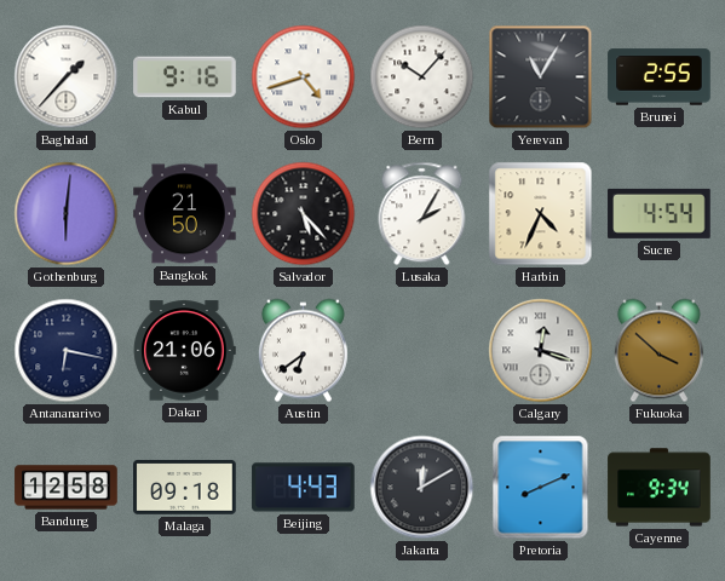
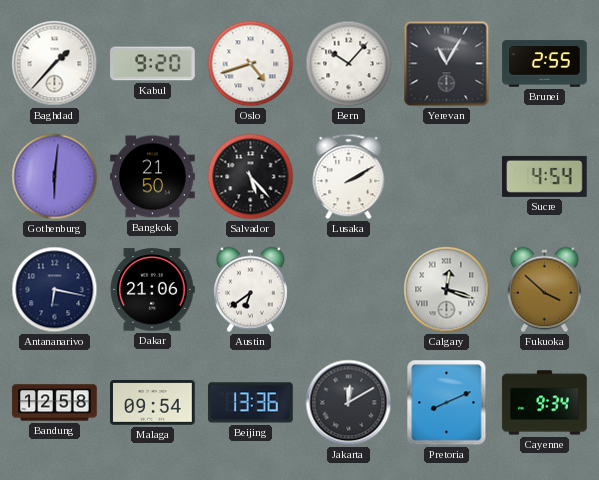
Kabul: 9:16 -> 9:20 (153, 64)
Lusaka: 2:05 -> 2:10 (349, 177)
Harbin: 4:34 -> none (541, 214)
Malaga: 09:18 -> 09:54 (153, 403)
Beijing: 4:43 -> 13:36 (251, 403)
